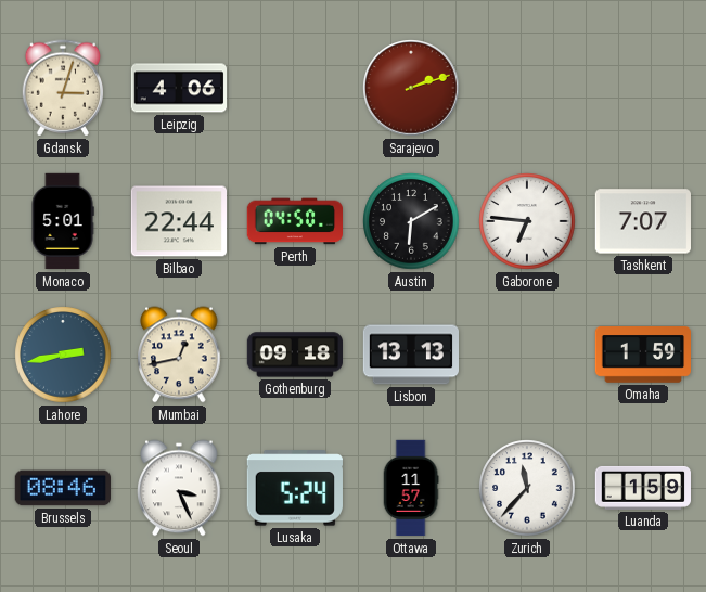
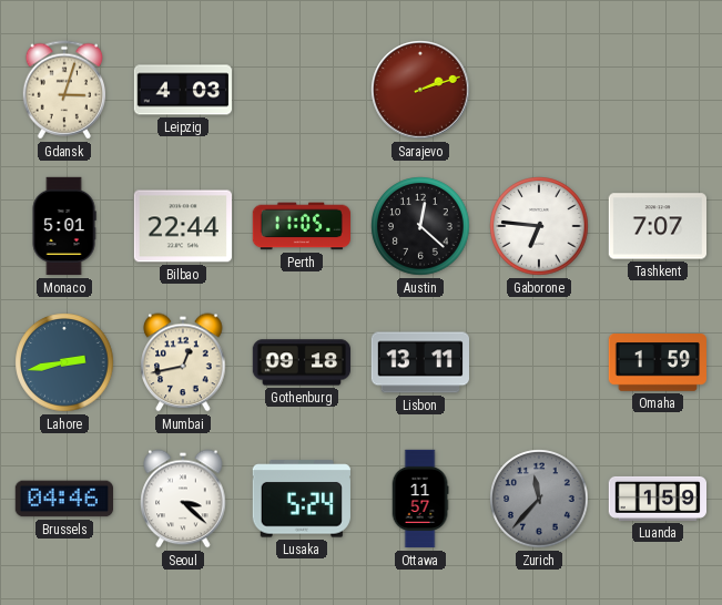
Leipzig: 4:06 -> 4:03 (182, 90)
Perth: 04:50 -> 11:05 (301, 226)
Austin: 6:10 -> 12:22 (420, 226)
Lisbon: 13:13 -> 13:11 (419, 362)
Brussels: 08:46 -> 04:46 (63, 499)
Seoul: 3:26 -> 3:22 (183, 499)
Zurich dial: white -> grey (539, 499)
